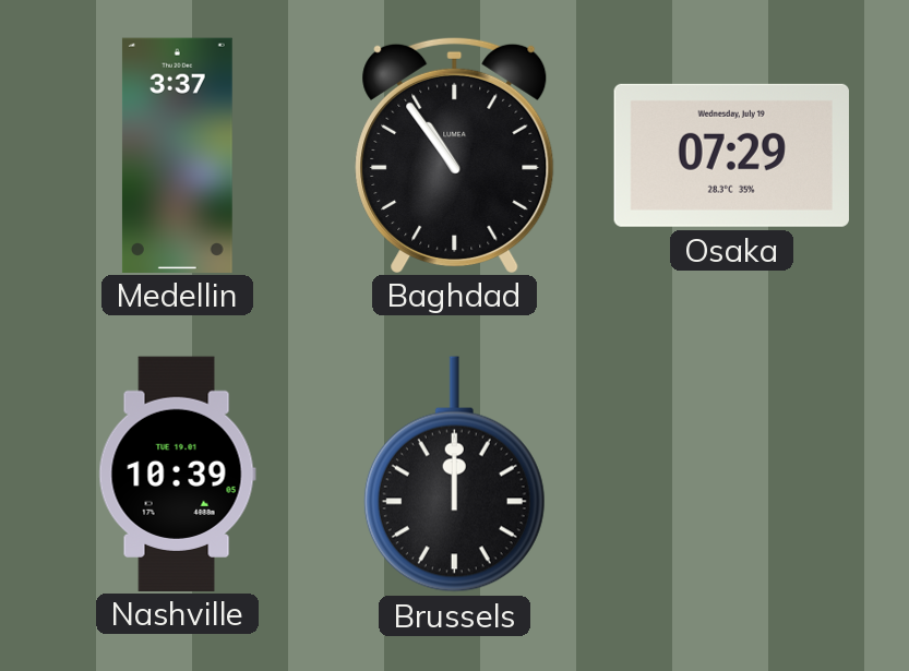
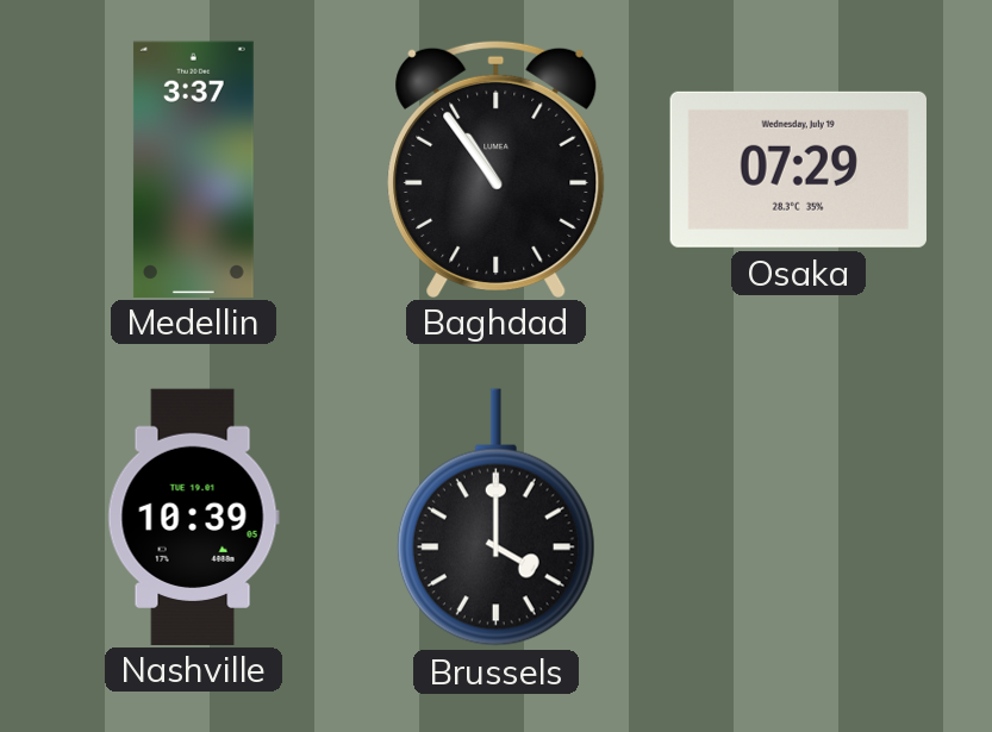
Brussels: 12:00 -> 4:00 (495, 518)
